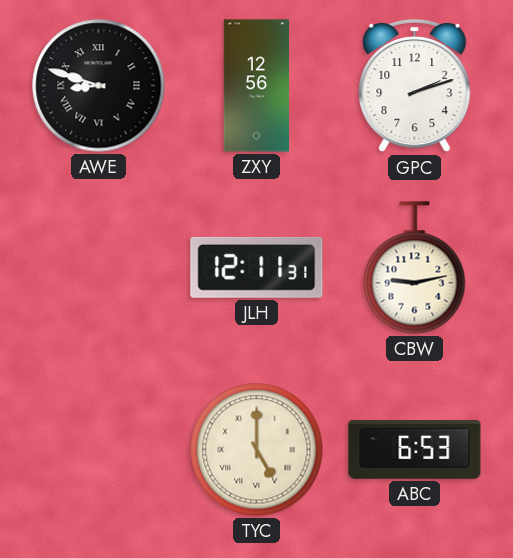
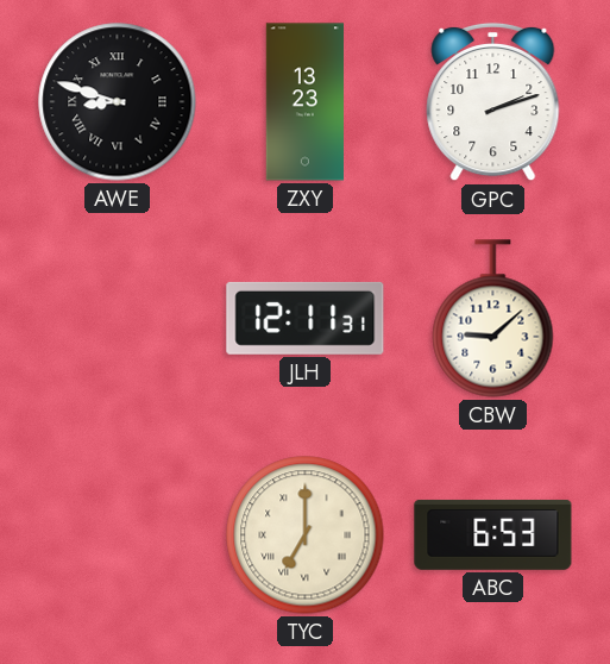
ZXY: 12:56 -> 13:23 (304, 102)
CBW: 9:13 -> 9:08 (493, 319)
TYC: 5:00 -> 7:00 (306, 535)
